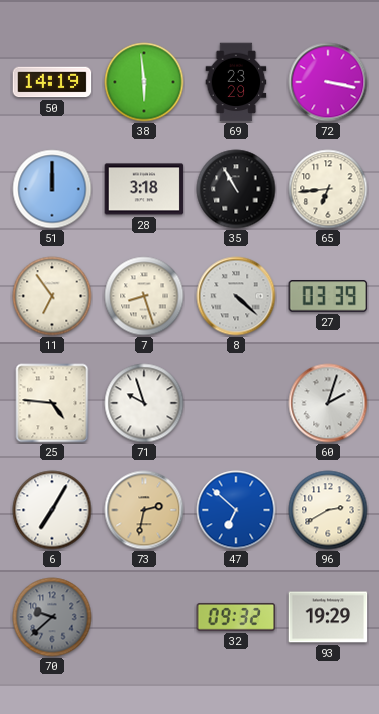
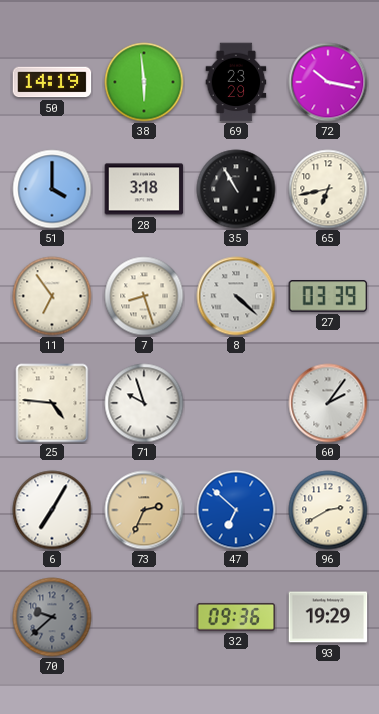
72: 3:17 -> 10:17 (328, 82)
51: 12:00 -> 4:00 (52, 189)
65: 6:44 -> 6:43 (328, 189)
60: 2:03 -> 2:06 (328, 403)
73: 2:32 -> 2:34 (144, 510)
32: 09:32 -> 09:36 (236, 617)
